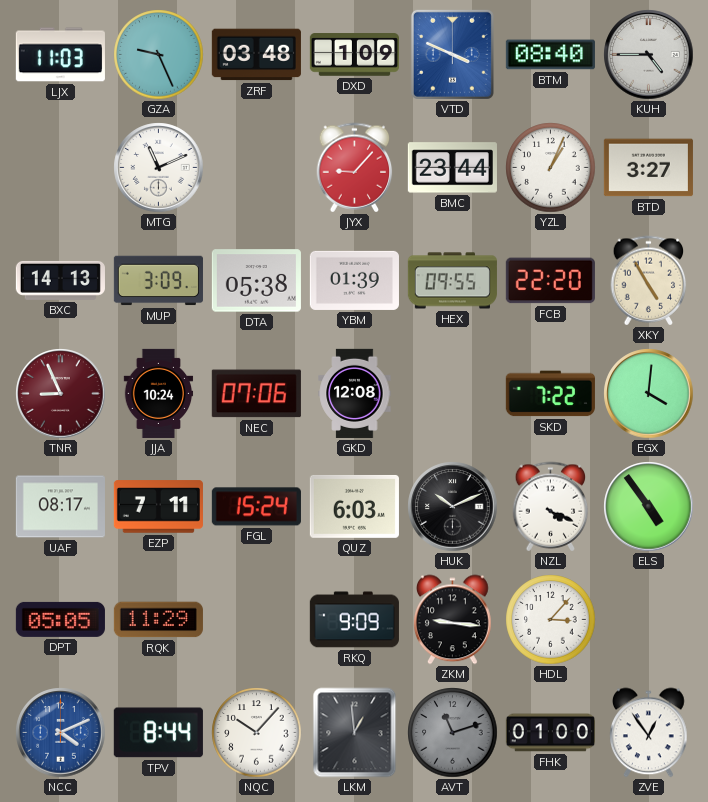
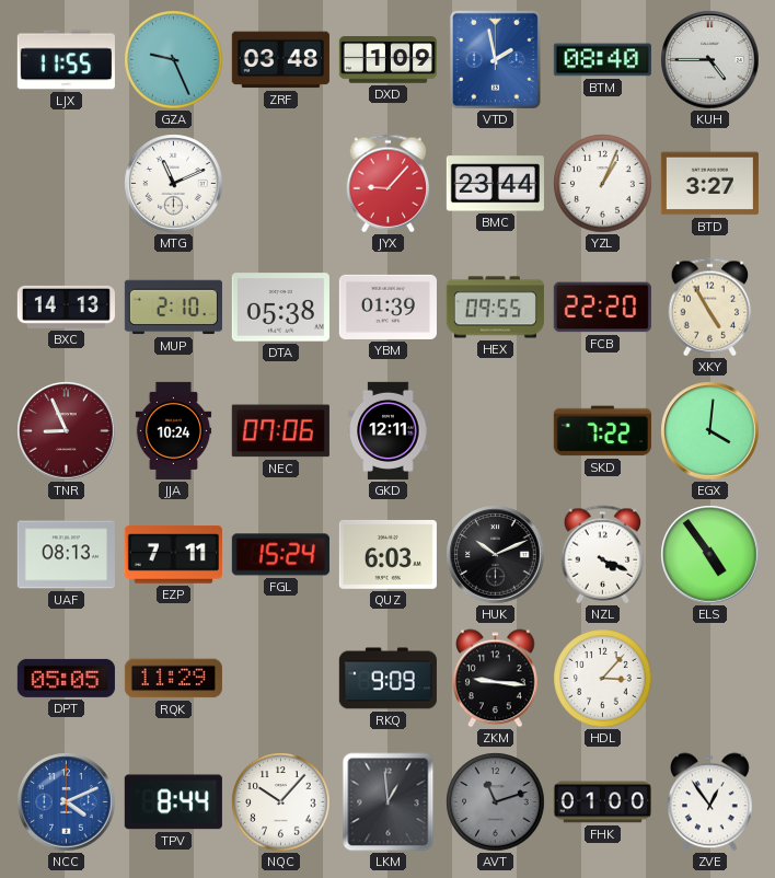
LJX: 11:03 -> 11:55 (66, 60)
VTD: 3:49 -> 1:58 (495, 59)
MUP: 3:09 -> 2:10 (173, 308)
GKD: 12:08 -> 12:11 (389, 430)
UAF: 08:17 -> 08:13 (66, 555)
